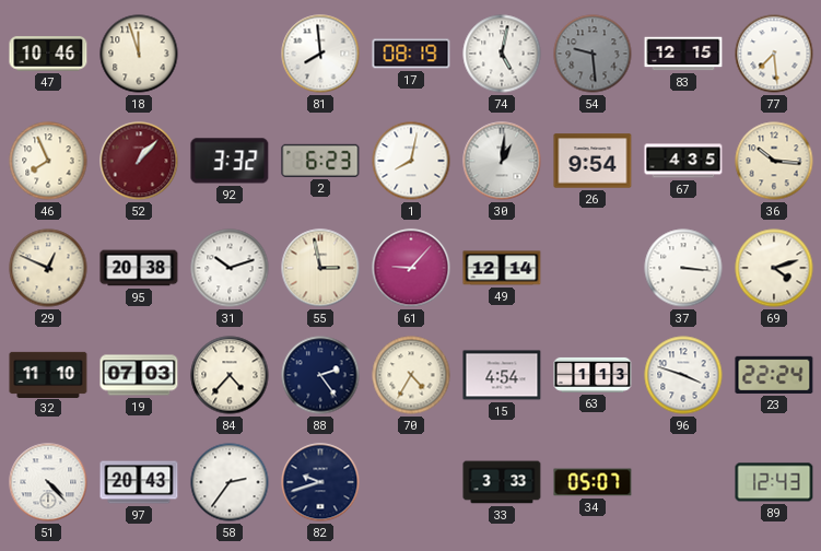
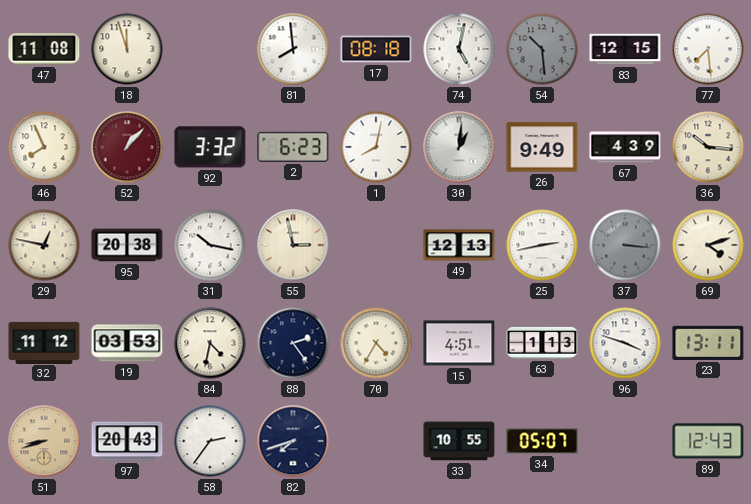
47: 10:46 -> 11:08 (44, 49)
17: 08:19 -> 08:18 (376, 49)
54: 9:29 -> 10:29 (542, 49)
26: 9:54 -> 9:49 (542, 147)
67: 4:35 -> 4:39 (625, 147)
29: 12:49 -> 12:47 (44, 245)
31: 10:12 -> 10:17 (210, 245)
61: 9:07 -> none (411, 268)
49: 12:14 -> 12:13 (459, 245)
25: none -> 2:43 (542, 245)
37 dial: white -> grey (625, 245)
32: 11:10 -> 11:12 (44, 342)
19: 07:03 -> 03:53 (127, 343)
84: 4:37 -> 4:32 (210, 343)
15: 4:54 -> 4:51 (459, 343)
23: 22:24 -> 13:11 (708, 343)
51: 4:23 -> 8:42 (44, 441)
51 dial: white -> champagne (44, 441)
82: 9:42 -> 7:42 (293, 441)
33: 3:33 -> 10:55 (459, 441)
